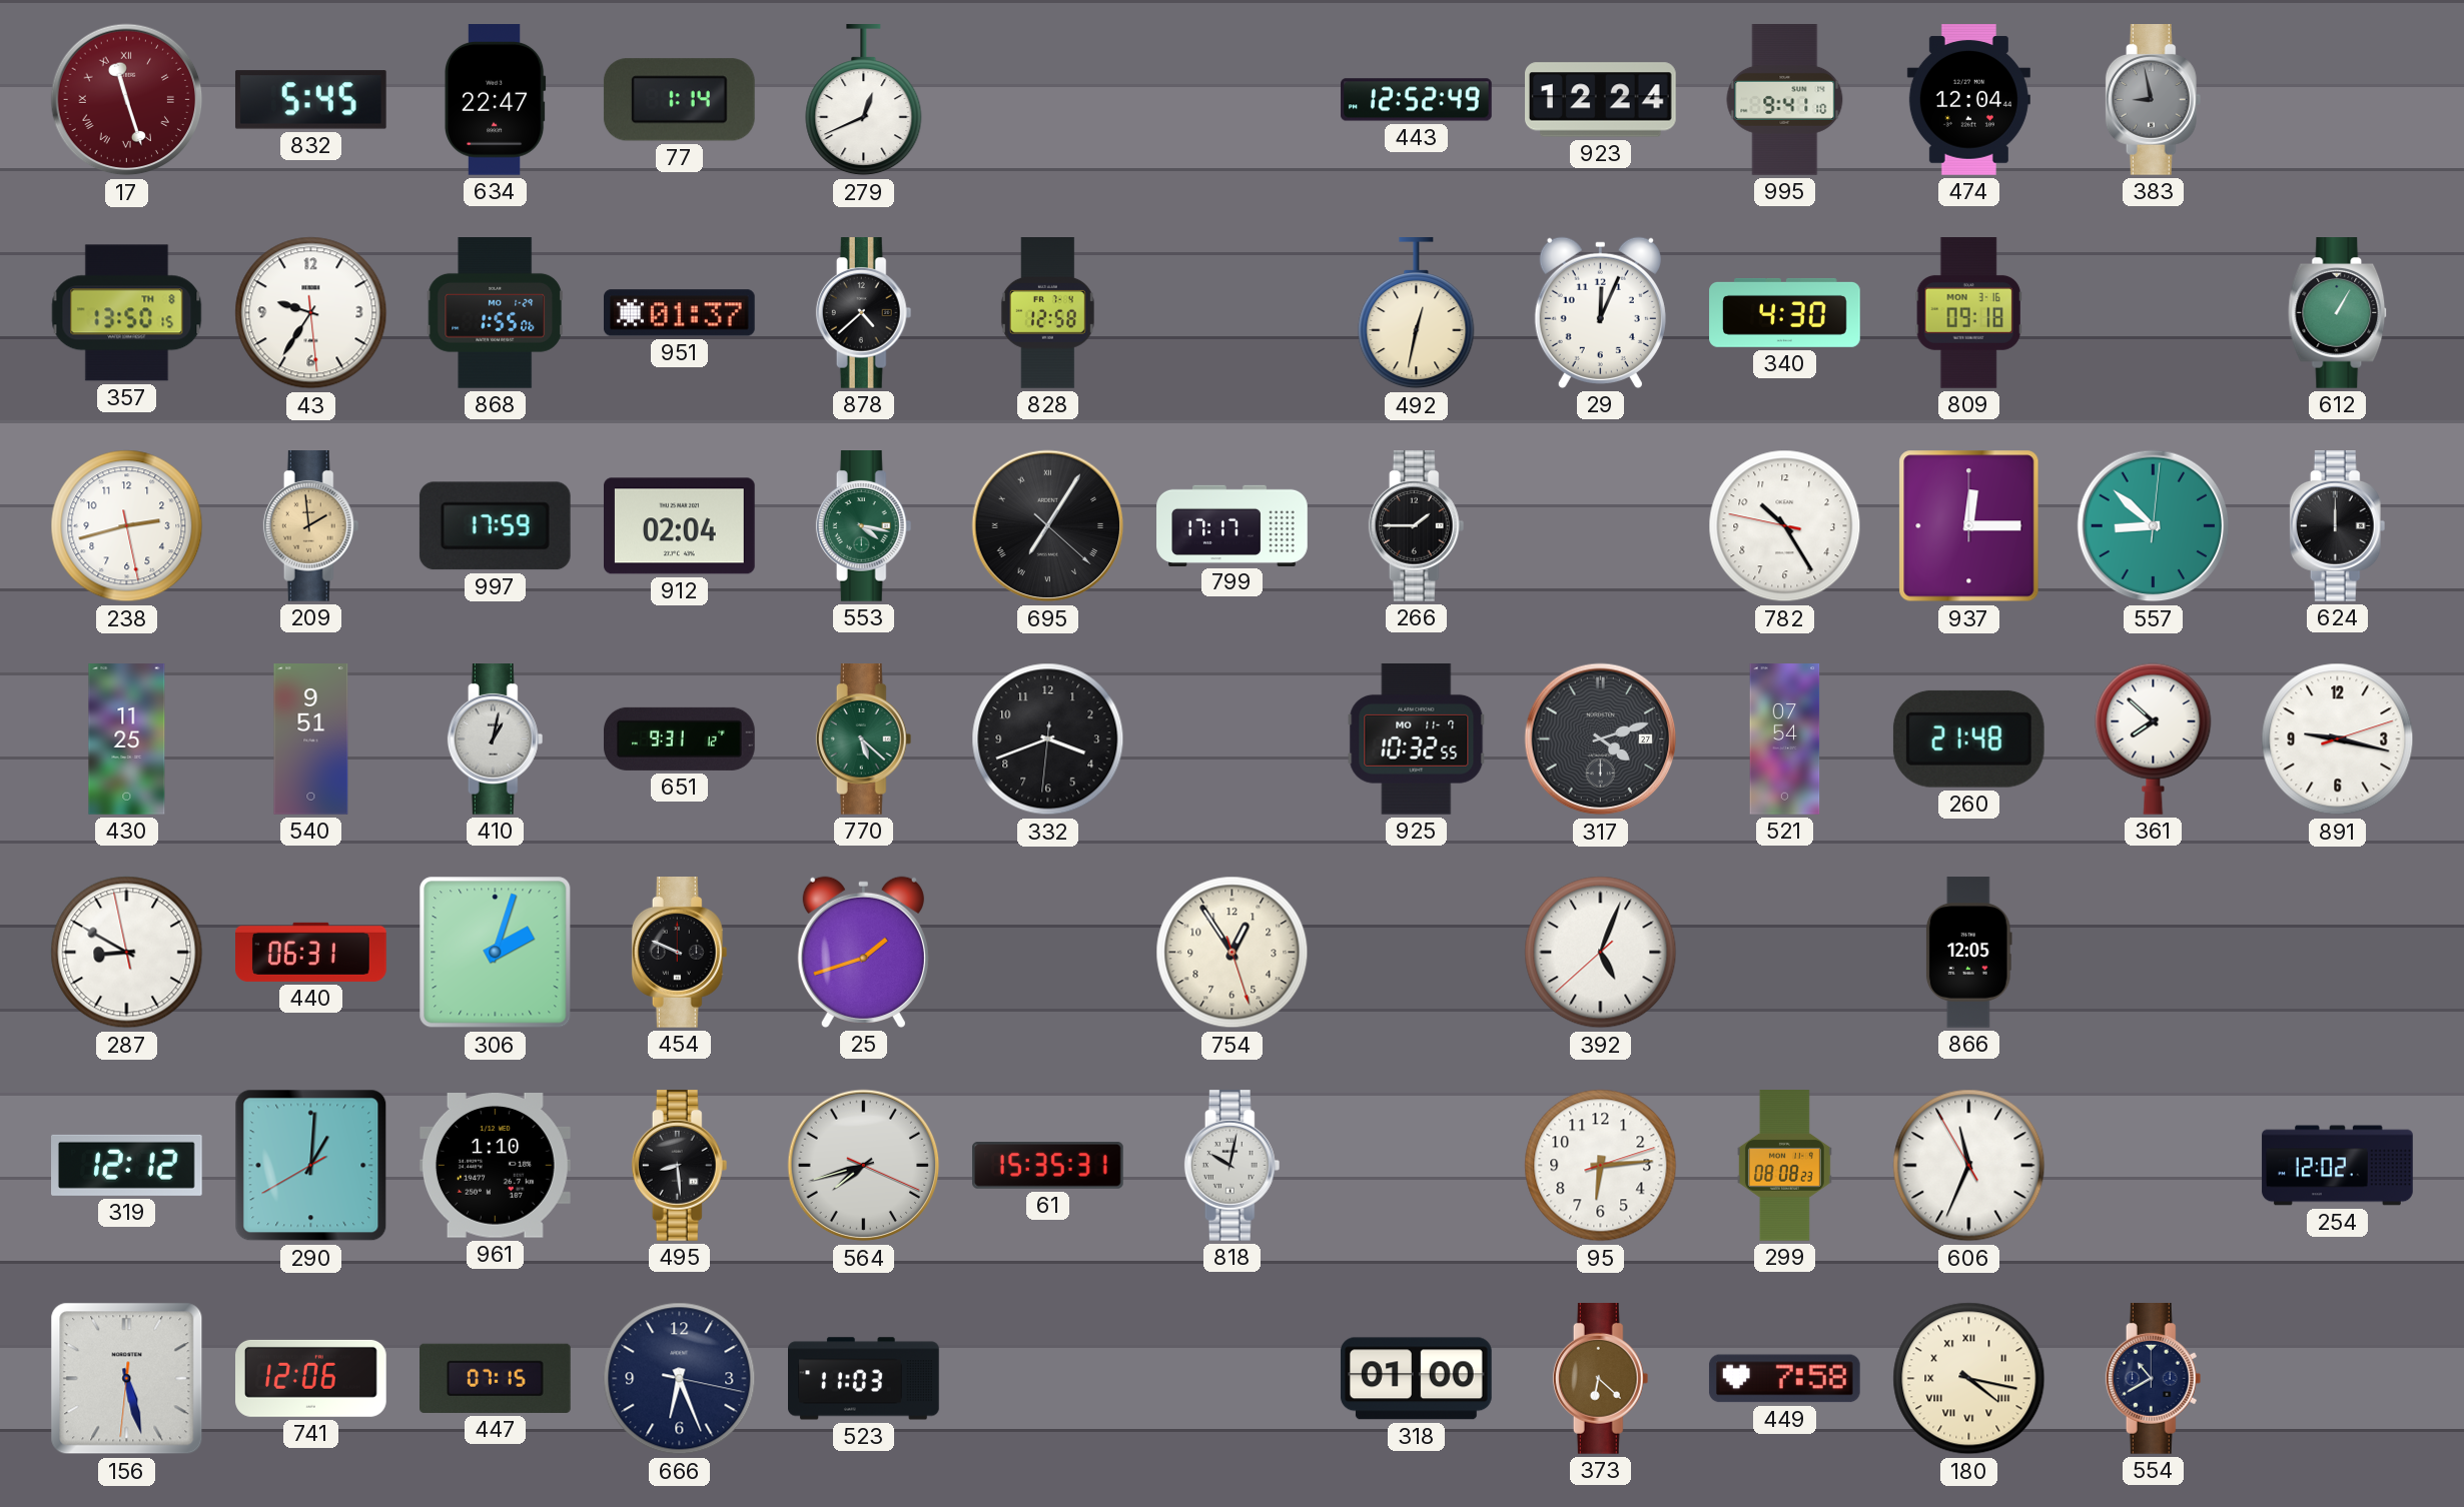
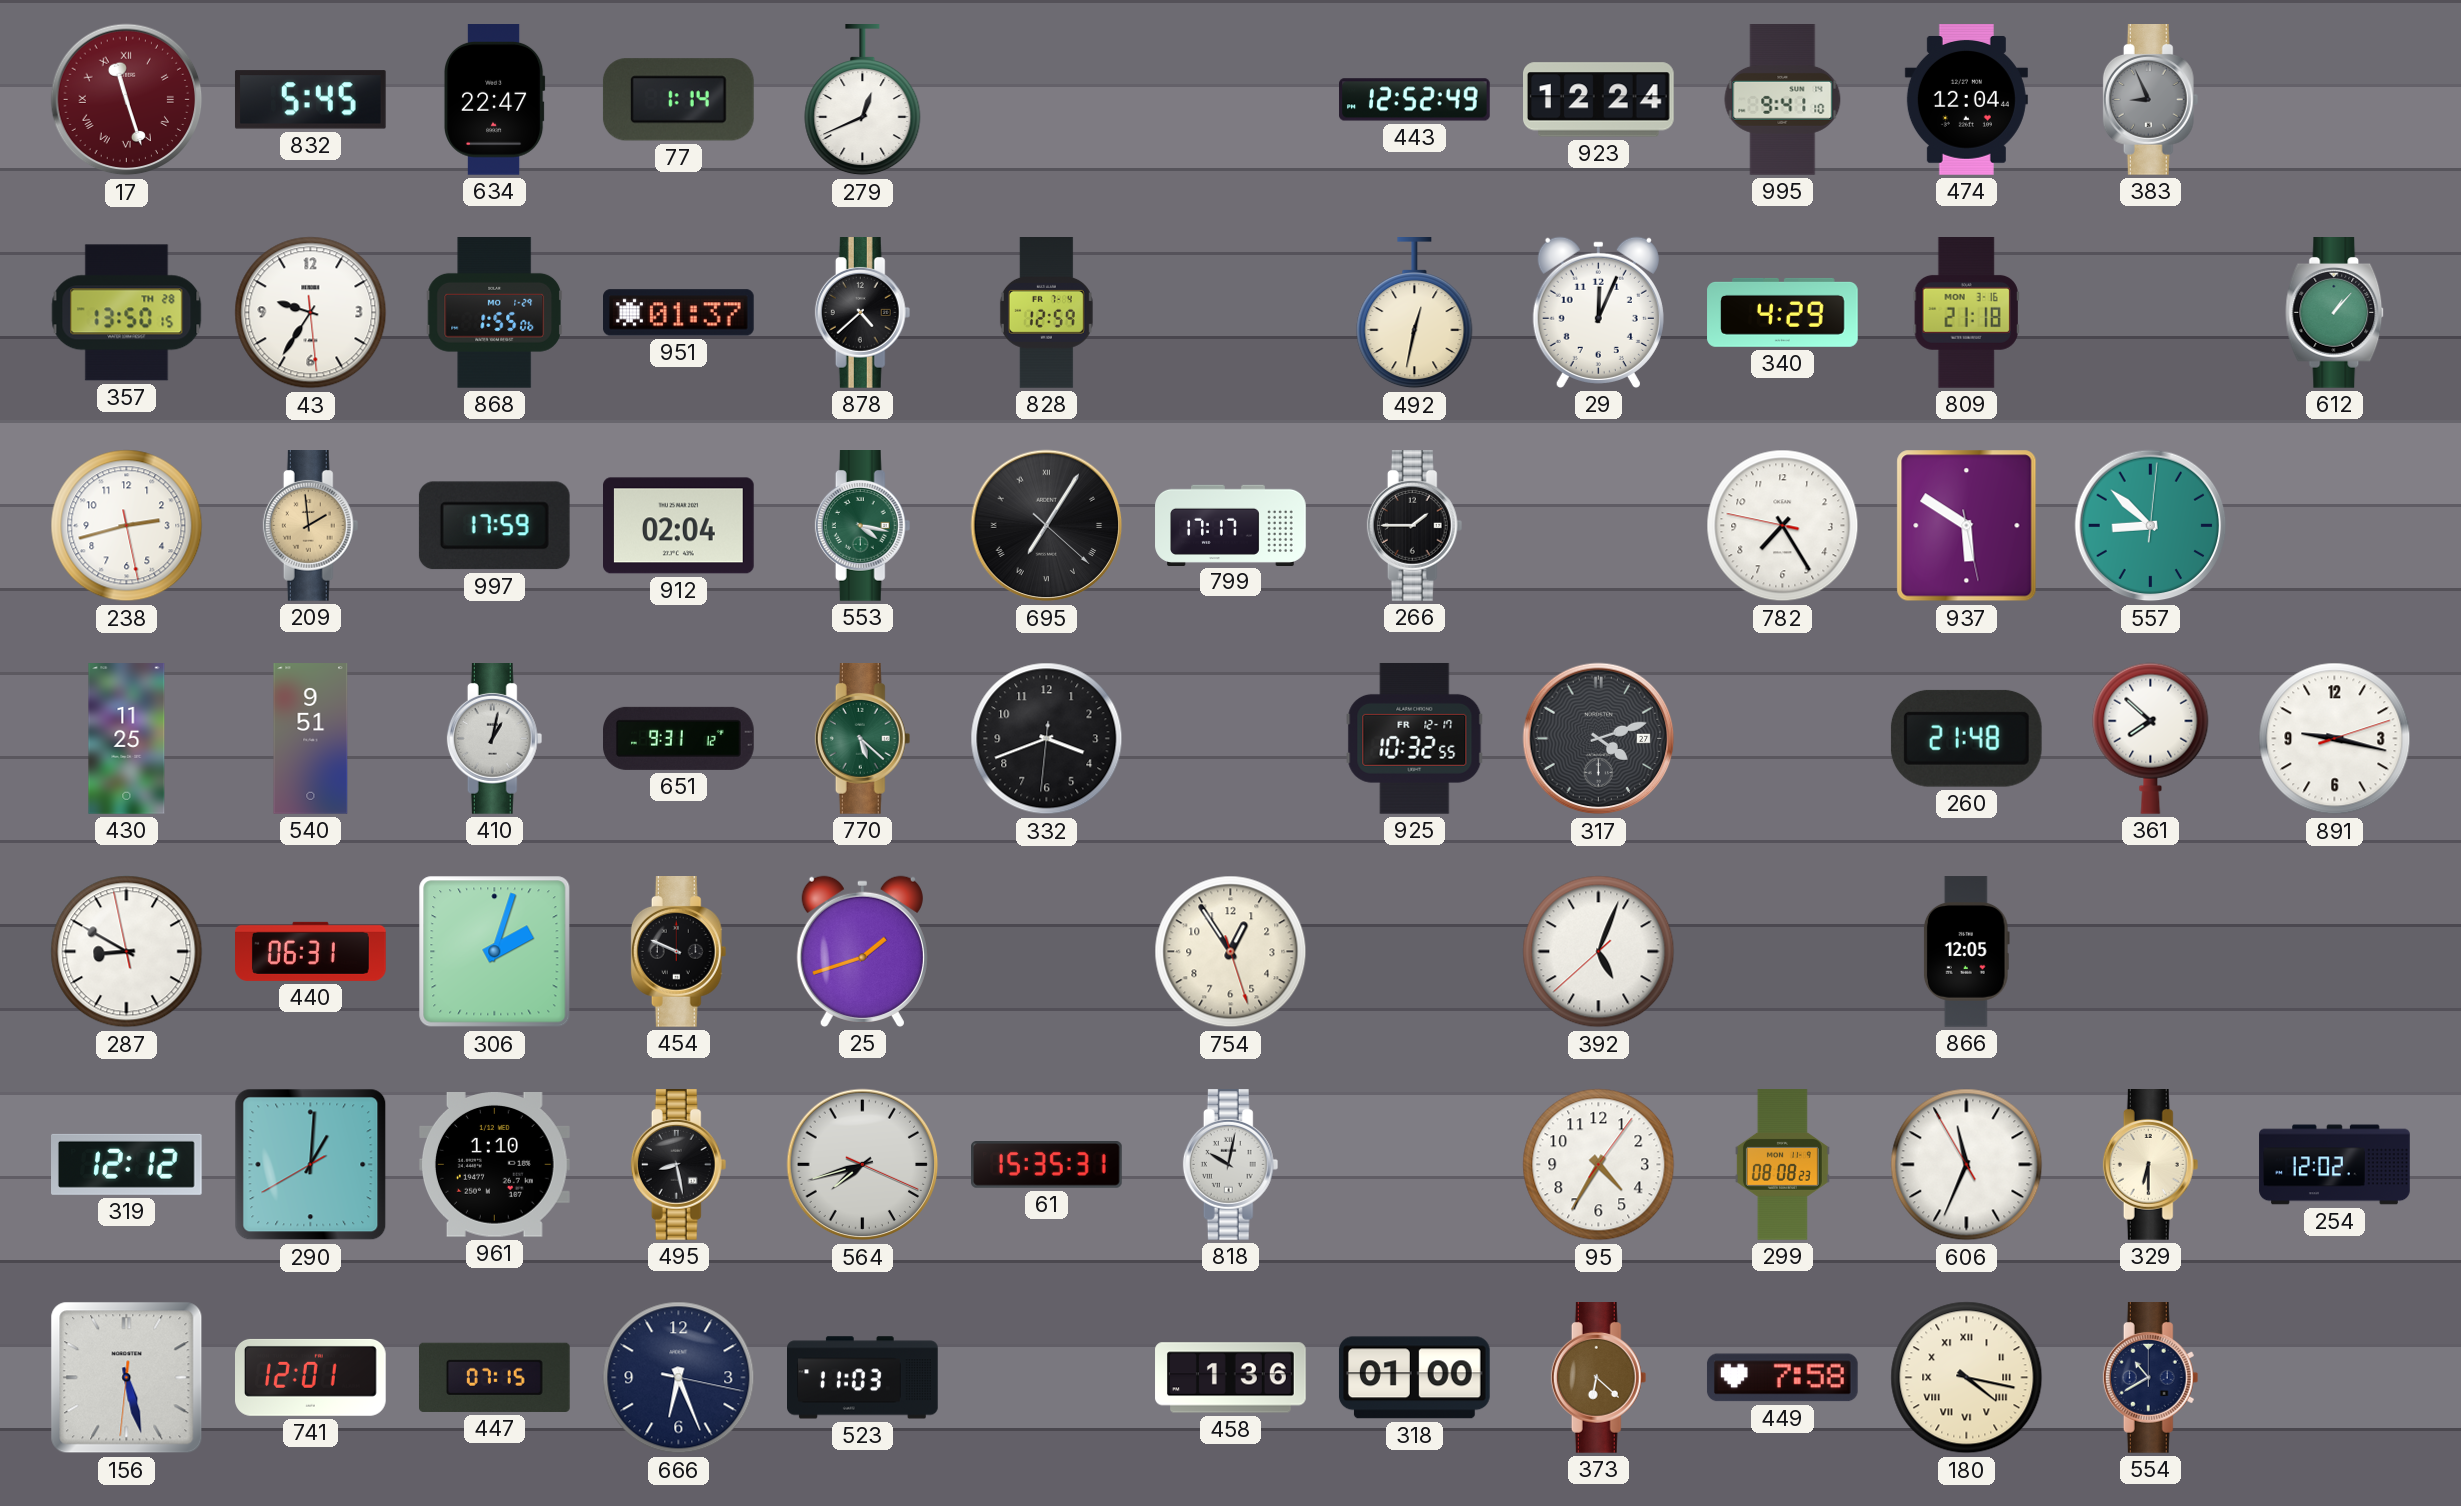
383: 8:58 -> 8:56 (2151, 100)
357 date: TH 8 -> TH 28 (127, 313)
828: 12:58 -> 12:59 (1046, 313)
340: 4:30 -> 4:29 (1783, 312)
809: 09:18 -> 21:18 (1966, 313)
612: 1:05 -> 1:07 (2335, 313)
782: 10:24 -> 7:24 (1783, 526)
937: 12:15 -> 5:50 (1967, 526)
624: 12:00 -> none (2338, 526)
925 date: MO 11-7 -> FR 12-17 (1415, 738)
521: 07:54 -> none (1785, 739)
495: 8:29 -> 8:28 (679, 1165)
95: 6:14 -> 4:35 (1599, 1165)
329: none -> 6:30 (2151, 1165)
741: 12:06 -> 12:01 (311, 1377)
458: none -> 1:36 (1231, 1378)
